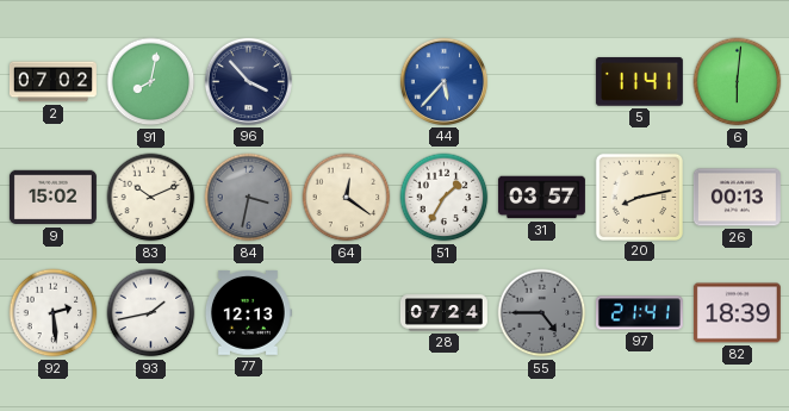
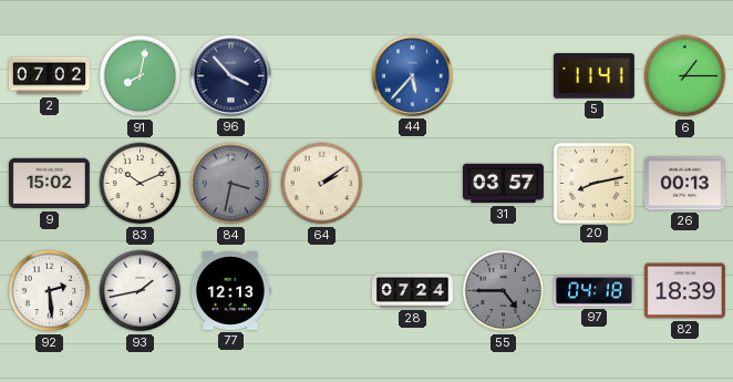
6: 6:01 -> 1:15 (685, 76)
64: 12:21 -> 2:09 (322, 184)
51: 1:35 -> none (445, 198)
97: 21:41 -> 04:18 (593, 291)
